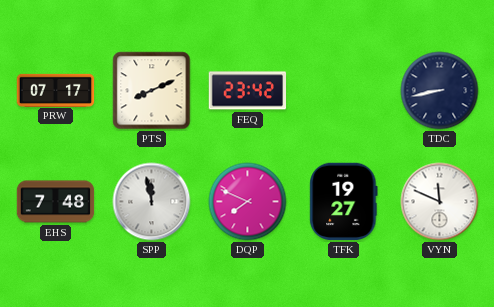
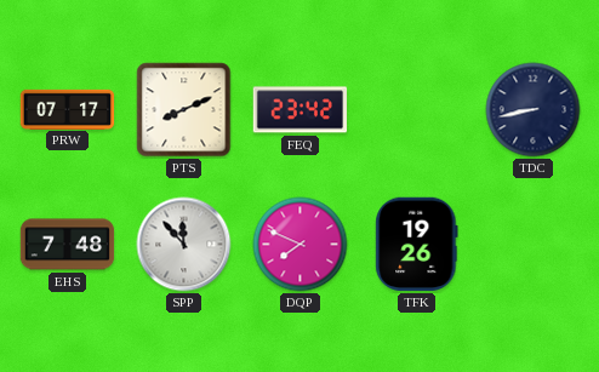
SPP: 11:58 -> 11:53 (184, 245)
TFK: 19:27 -> 19:26 (417, 245)
VYN: 11:49 -> none (440, 202)
